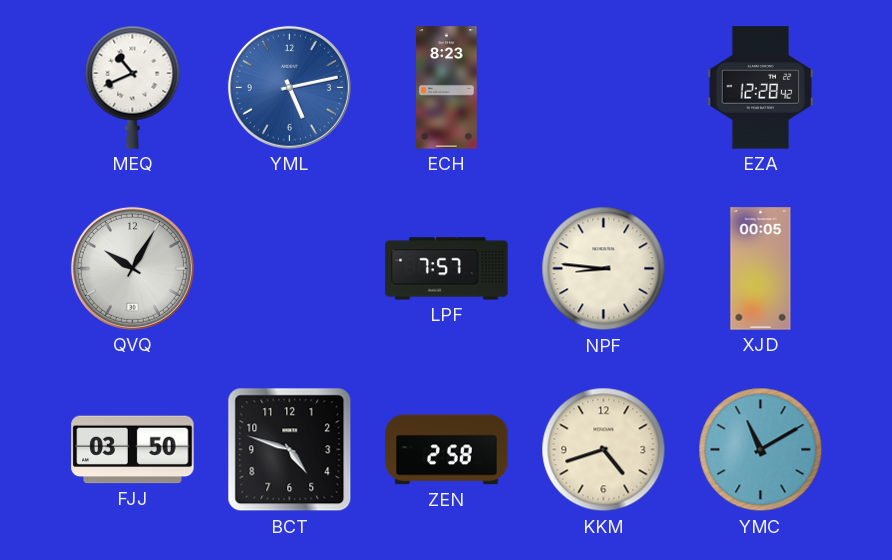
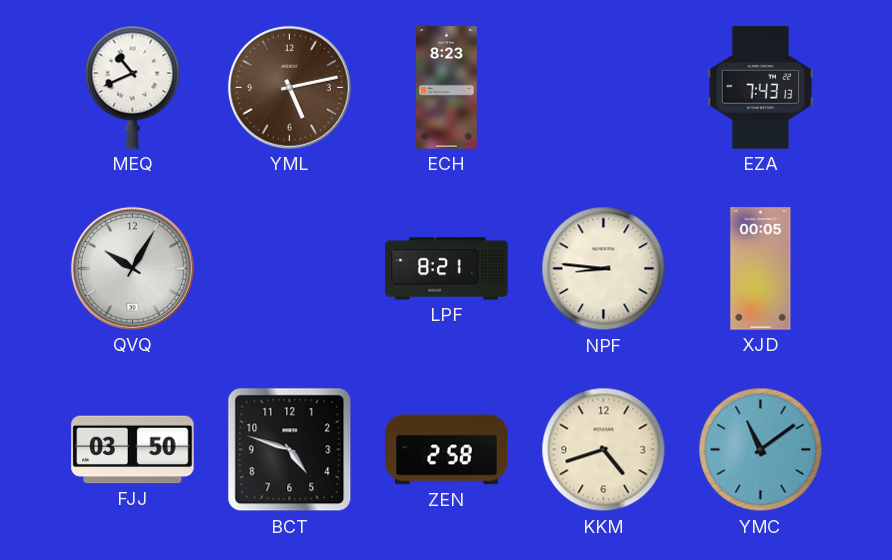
YML dial: blue -> brown (289, 87)
EZA: 12:28 -> 7:43 (761, 88)
LPF: 7:57 -> 8:21 (447, 269)
YMC: 11:10 -> 11:09 (761, 450)
